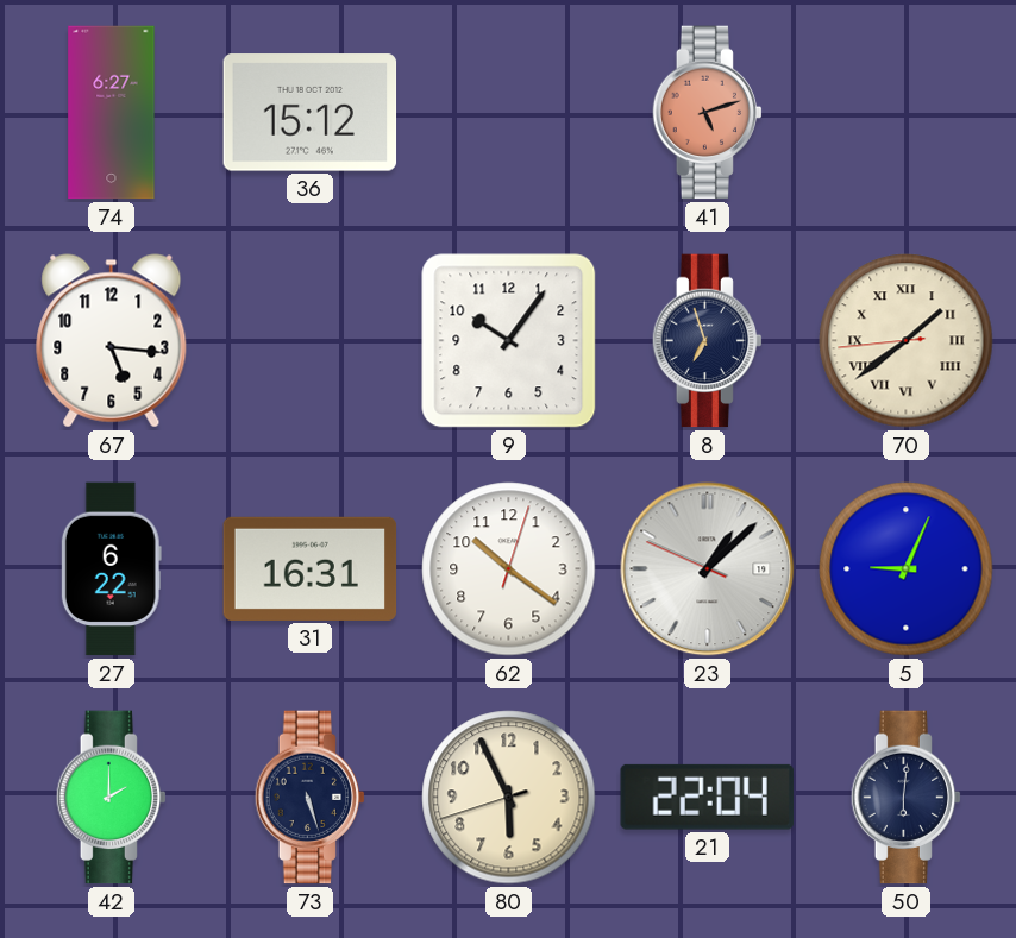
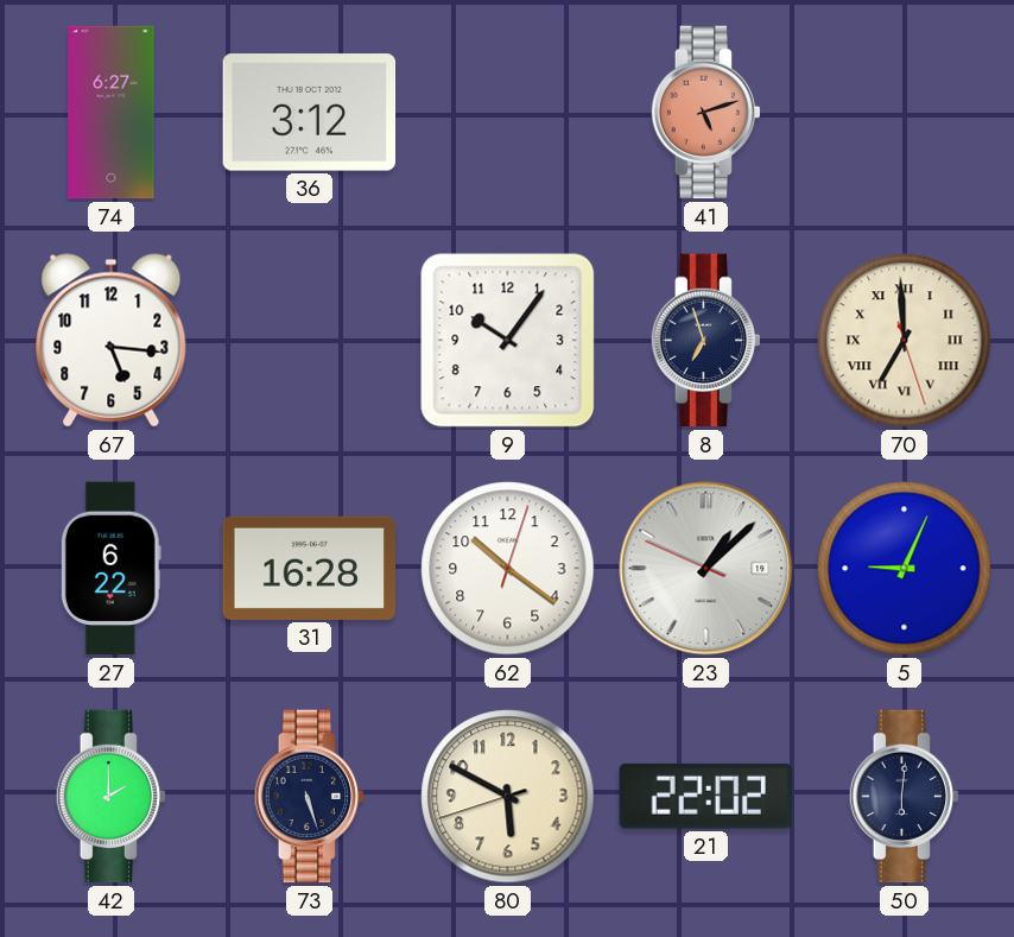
36: 15:12 -> 3:12 (310, 113)
70: 1:38 -> 6:59 (905, 341)
31: 16:31 -> 16:28 (310, 568)
80: 5:55 -> 5:49 (508, 797)
21: 22:04 -> 22:02 (705, 796)
